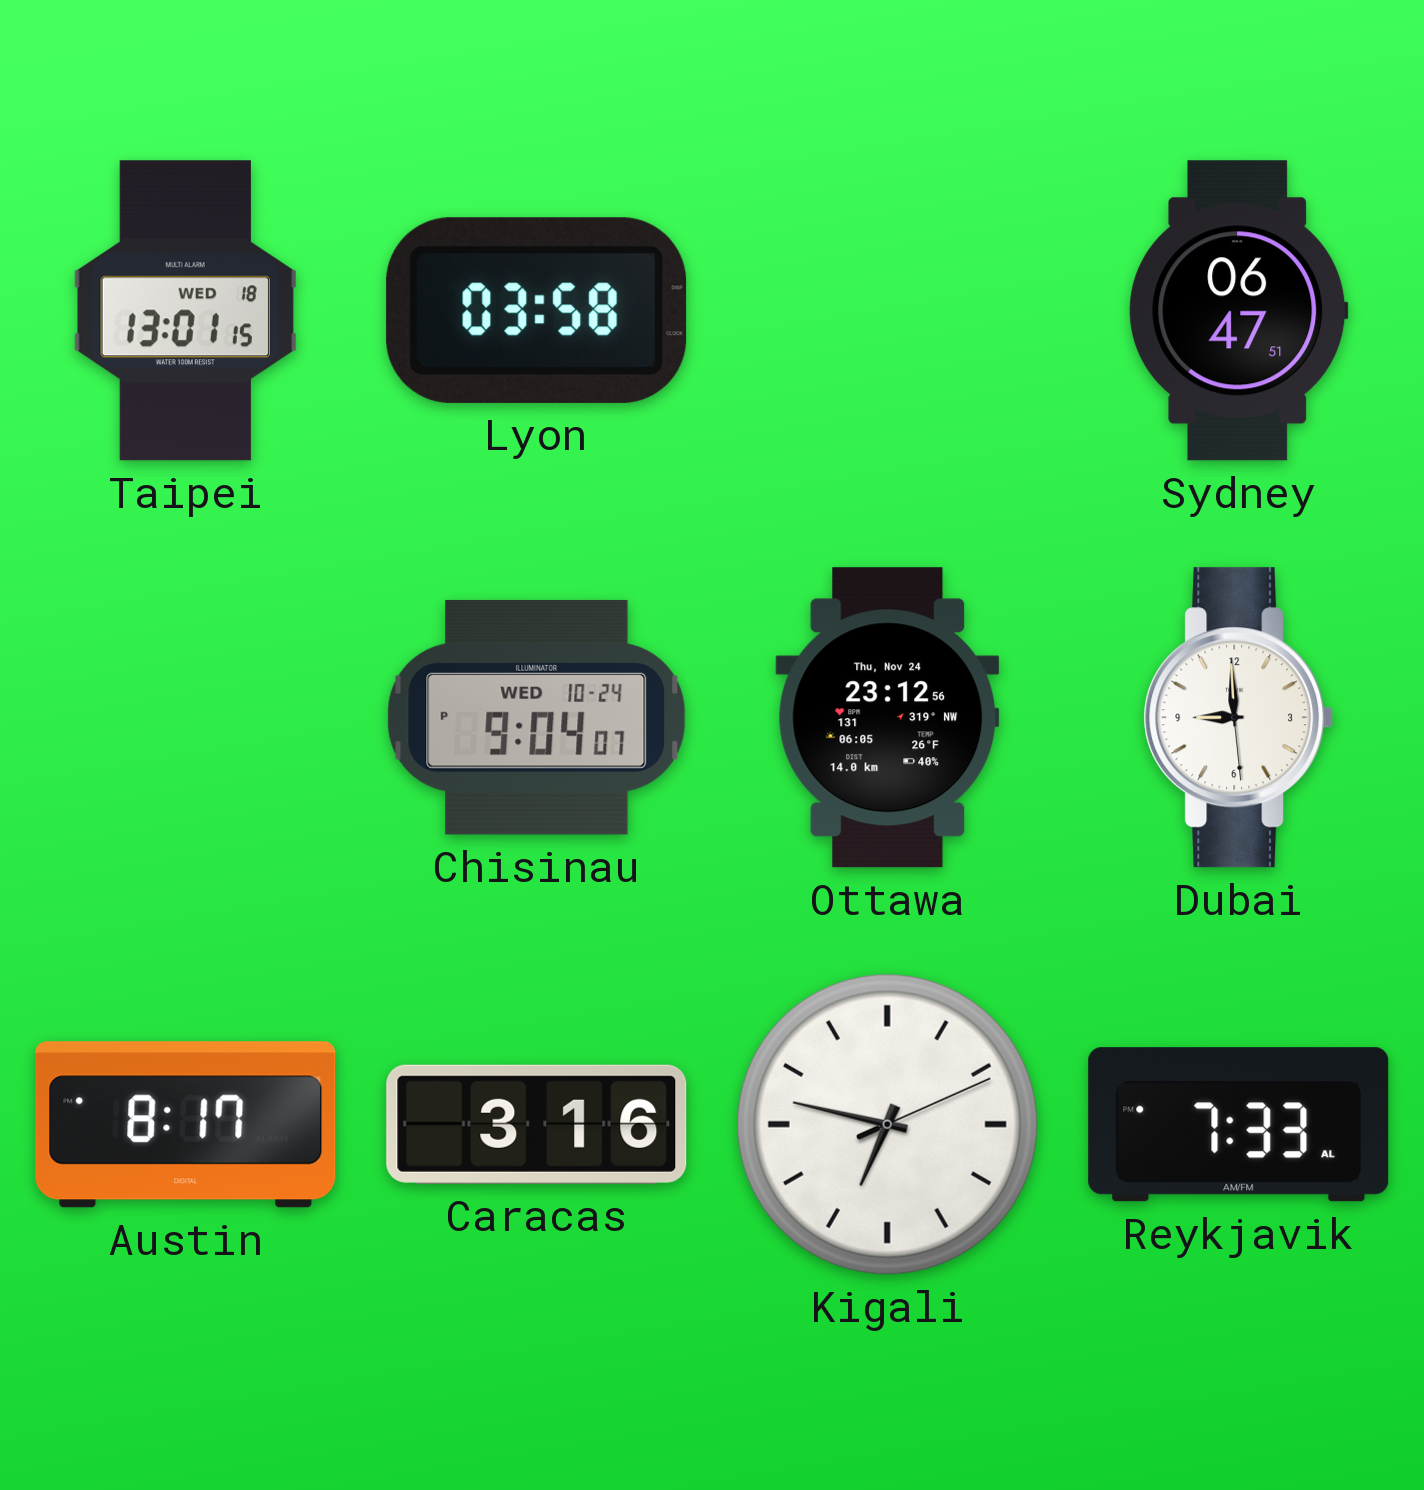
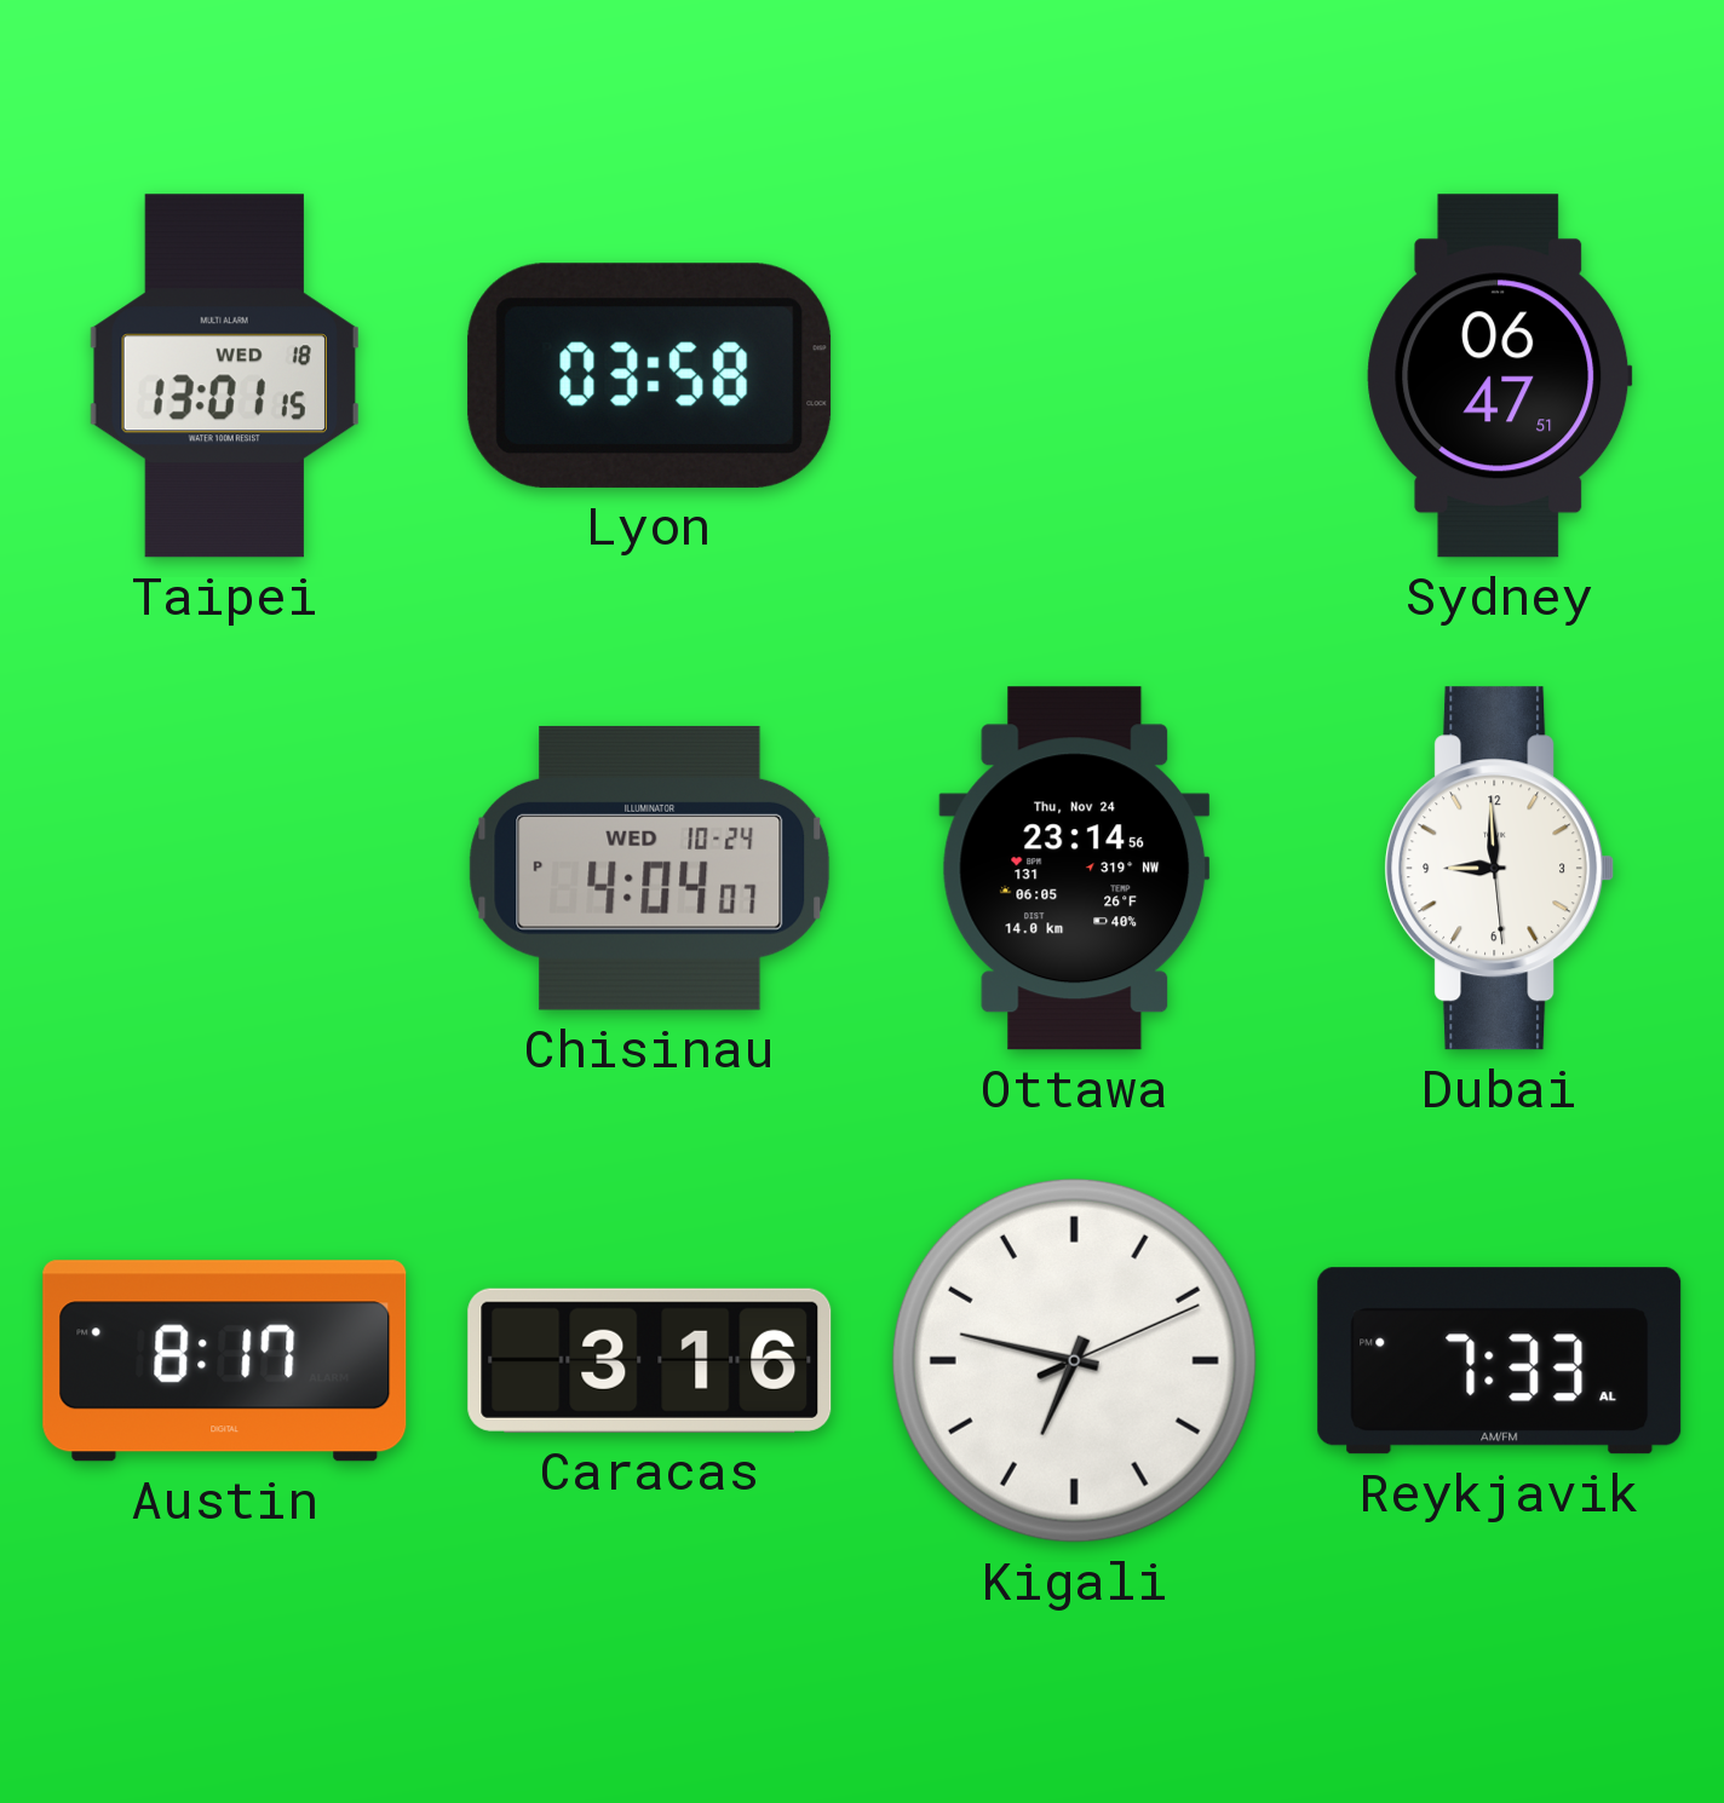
Chisinau: 9:04 -> 4:04 (650, 868)
Ottawa: 23:12 -> 23:14 (1075, 869)
